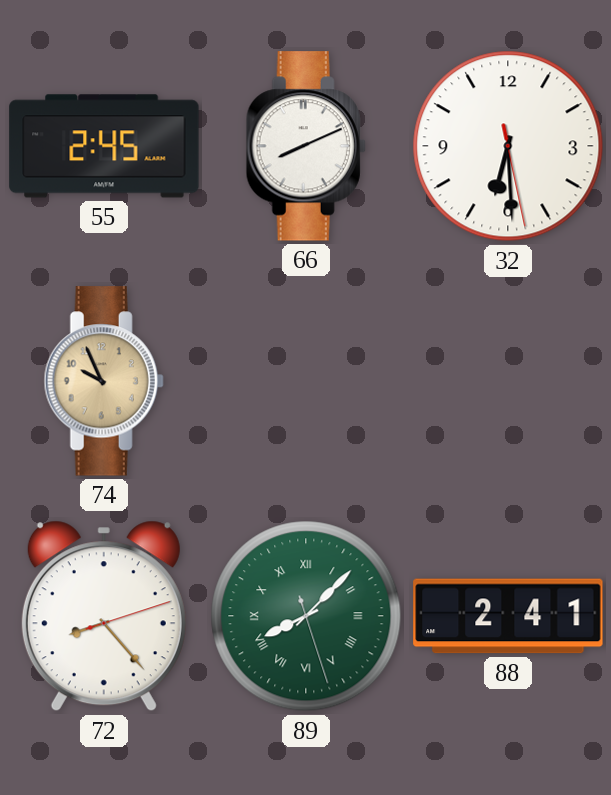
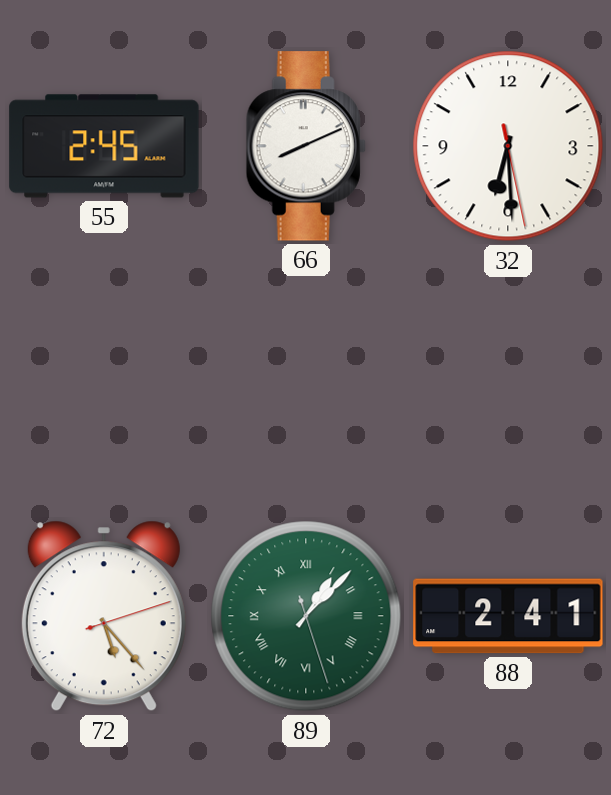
74: 9:56 -> none (104, 381)
72: 8:23 -> 5:23 (104, 616)
89: 8:07 -> 1:07 (306, 616)
